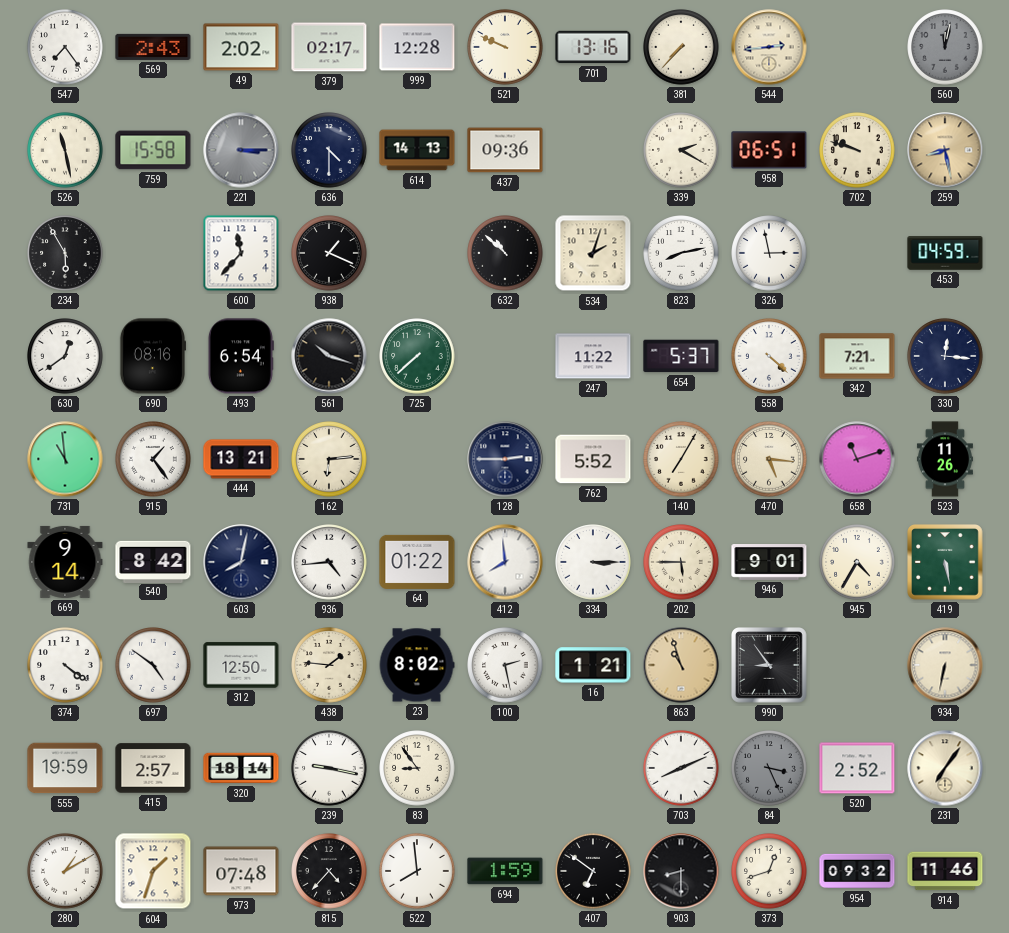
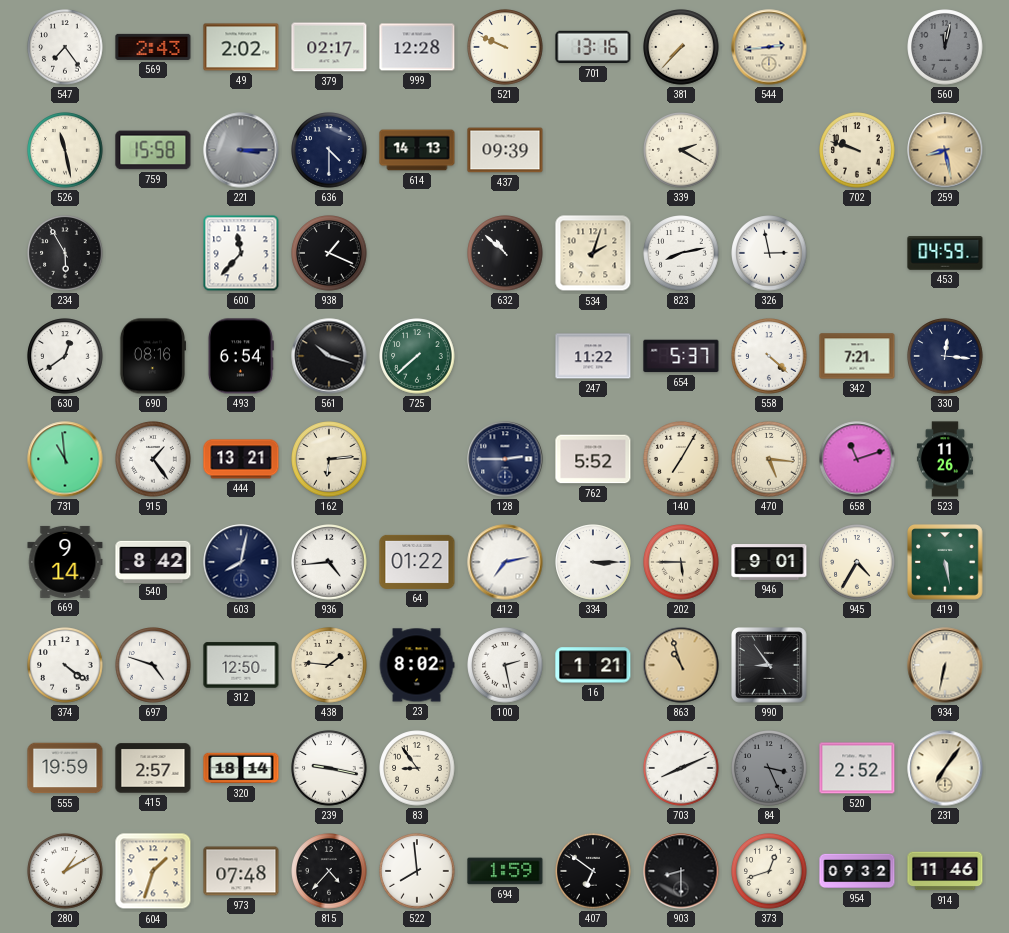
437: 09:36 -> 09:39 (505, 150)
958: 06:51 -> none (769, 150)
412: 7:59 -> 7:13 (505, 562)
697: 4:51 -> 4:48 (153, 665)
